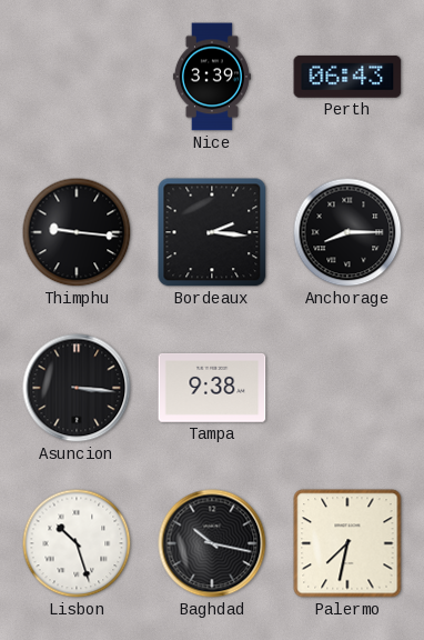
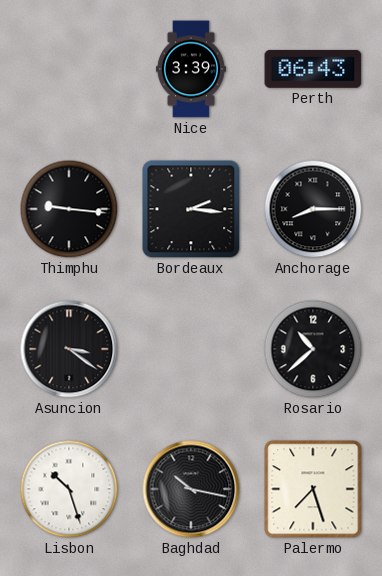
Asuncion: 3:16 -> 3:21 (69, 349)
Tampa: 9:38 -> none (212, 388)
Rosario: none -> 10:38 (313, 349)
Palermo: 7:32 -> 7:27 (313, 489)
